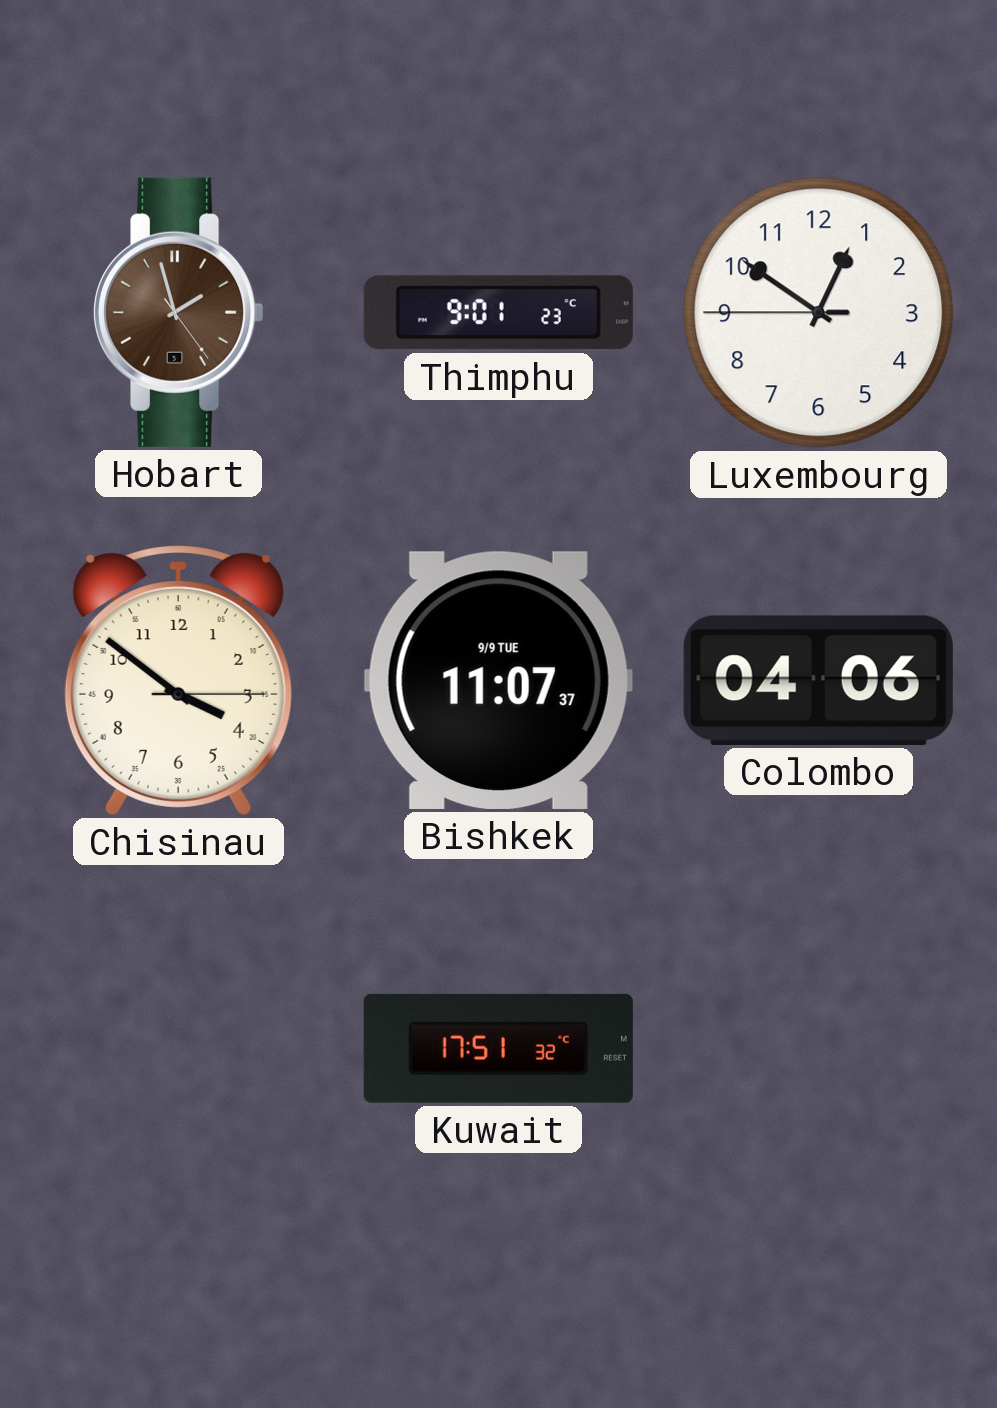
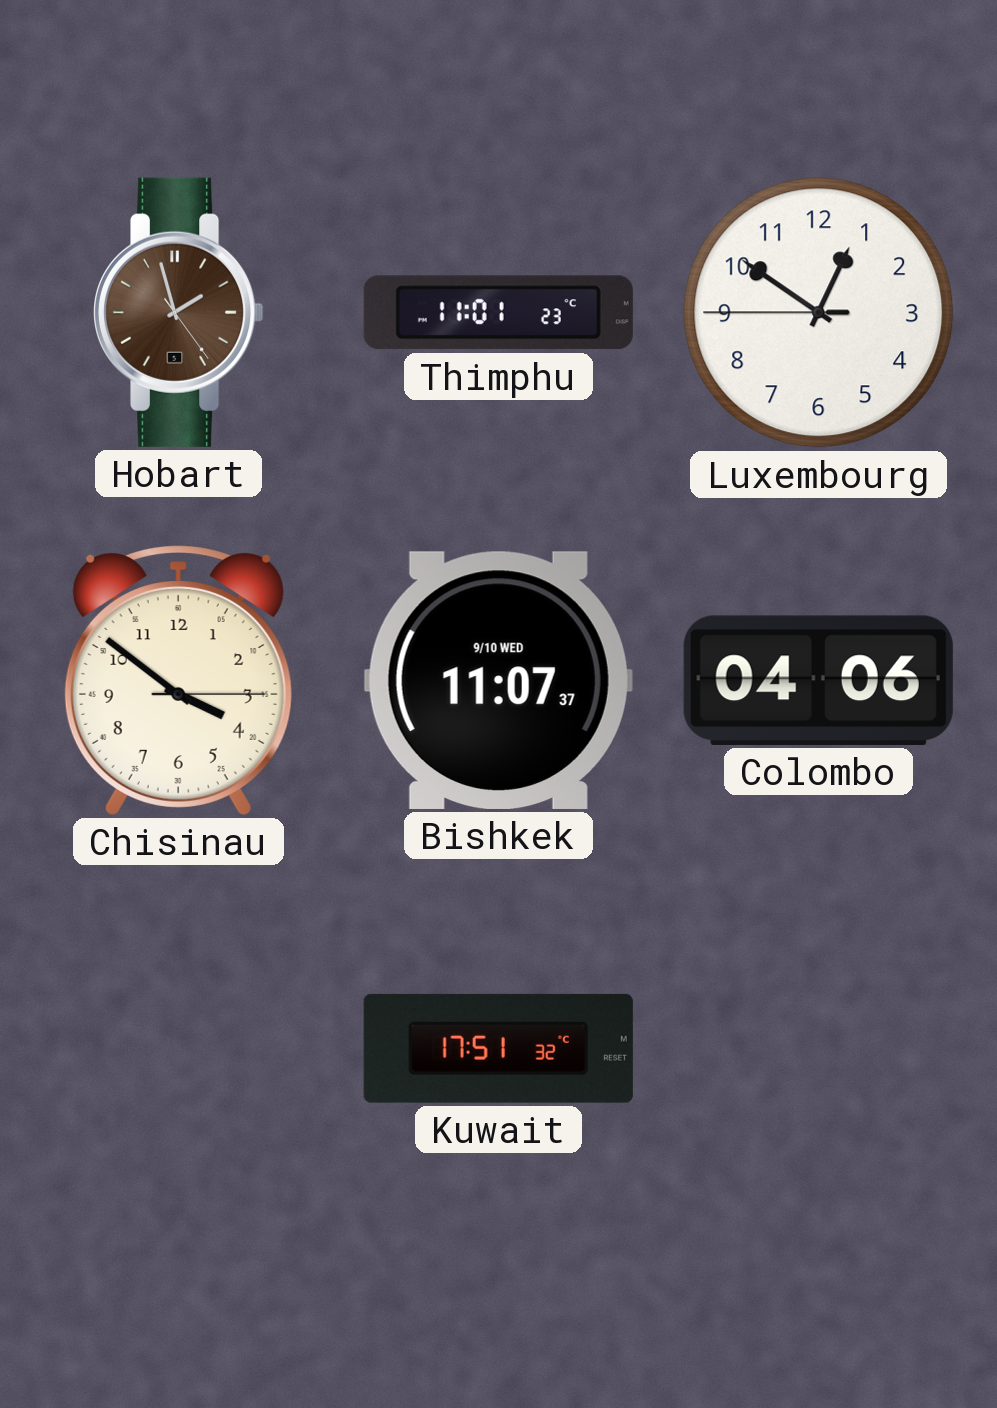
Thimphu: 9:01 -> 11:01 (498, 313)
Bishkek date: 9/9 TUE -> 9/10 WED (498, 680)
